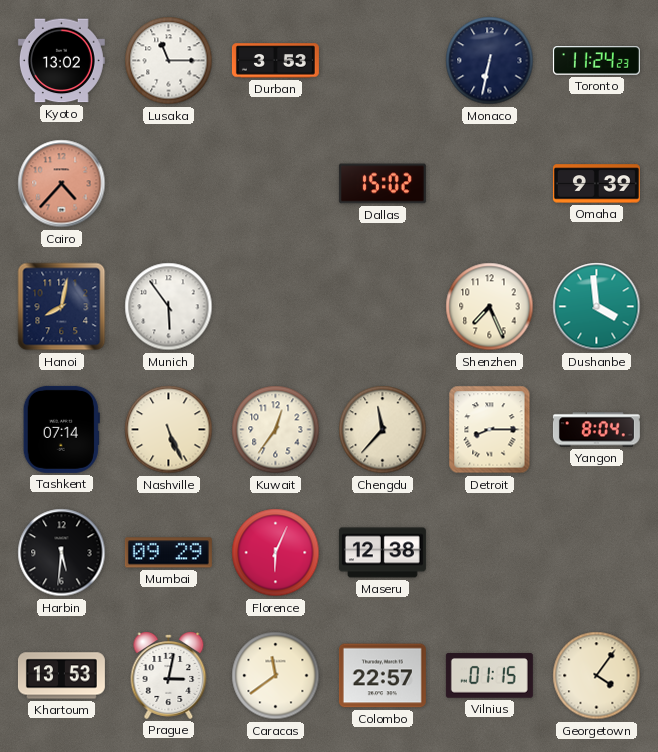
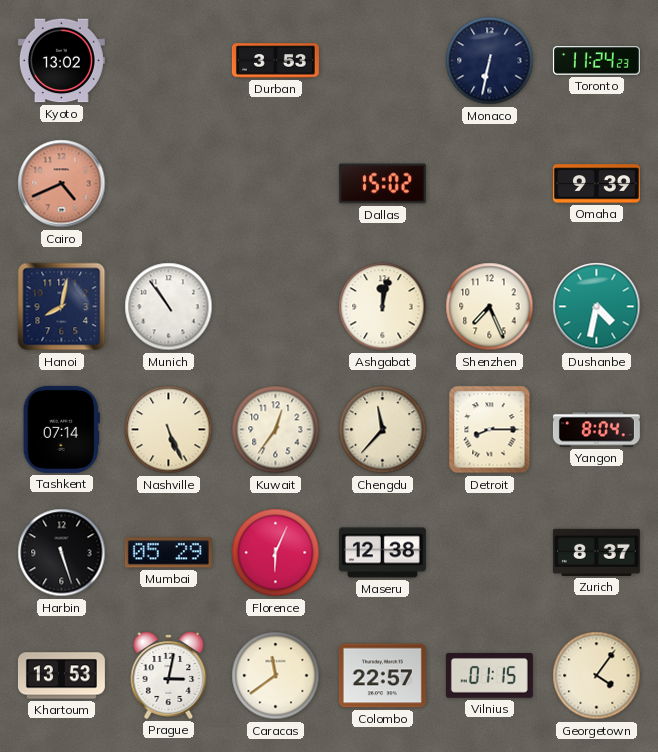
Lusaka: 11:15 -> none (169, 61)
Cairo: 4:37 -> 4:41 (62, 184)
Munich: 5:54 -> 10:54 (169, 307)
Ashgabat: none -> 12:02 (383, 307)
Dushanbe: 3:59 -> 4:32 (597, 307)
Harbin: 5:31 -> 5:27 (62, 553)
Mumbai: 09:29 -> 05:29 (168, 553)
Zurich: none -> 8:37 (596, 552)
